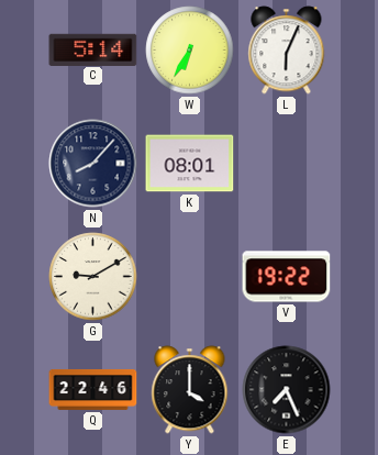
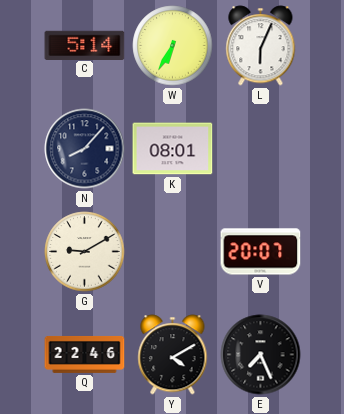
V: 19:22 -> 20:07 (261, 252)
Y: 4:00 -> 4:10 (173, 355)
